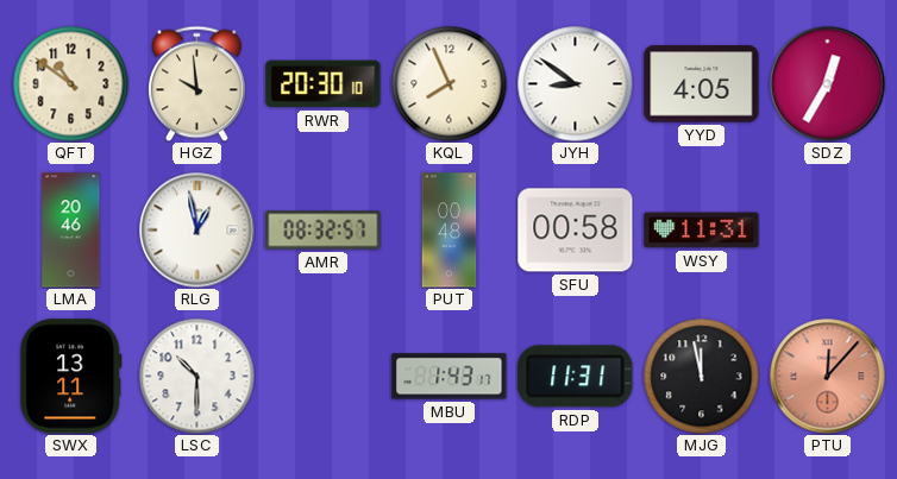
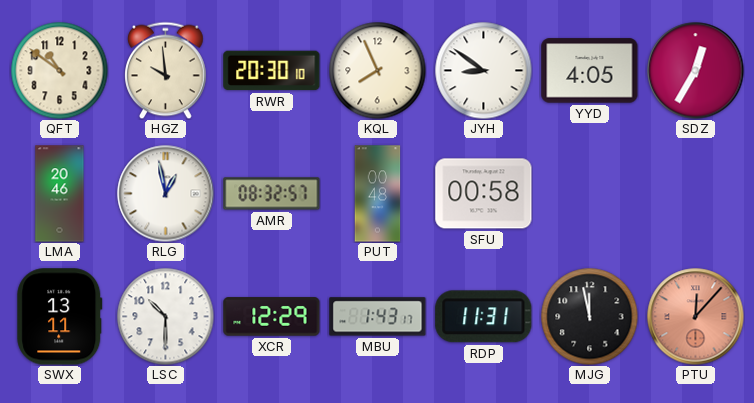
WSY: 11:31 -> none (702, 231)
XCR: none -> 12:29 (272, 317)
